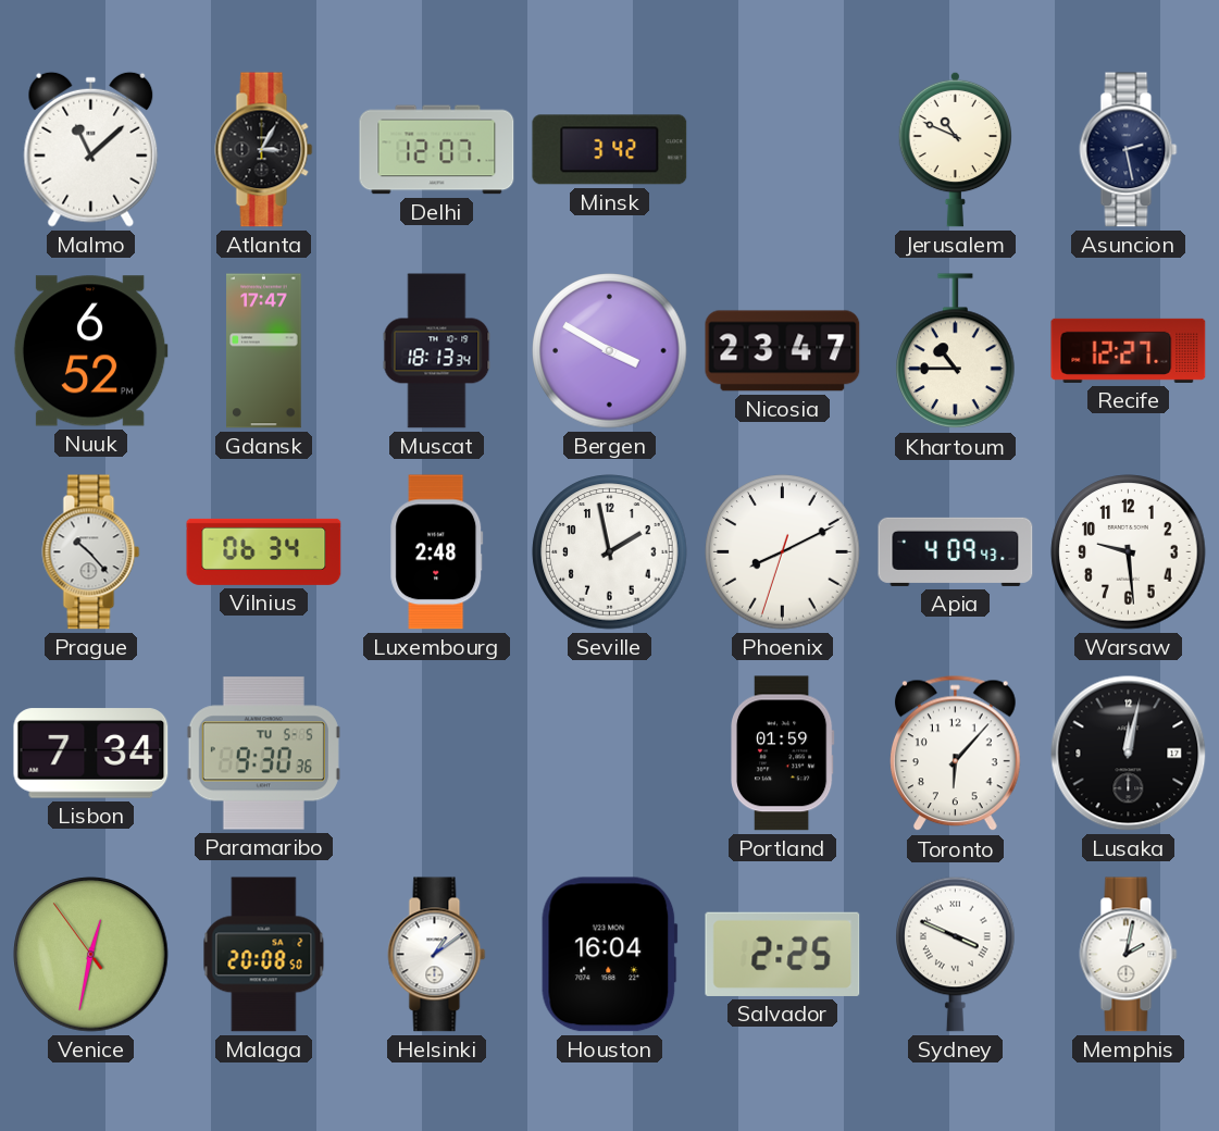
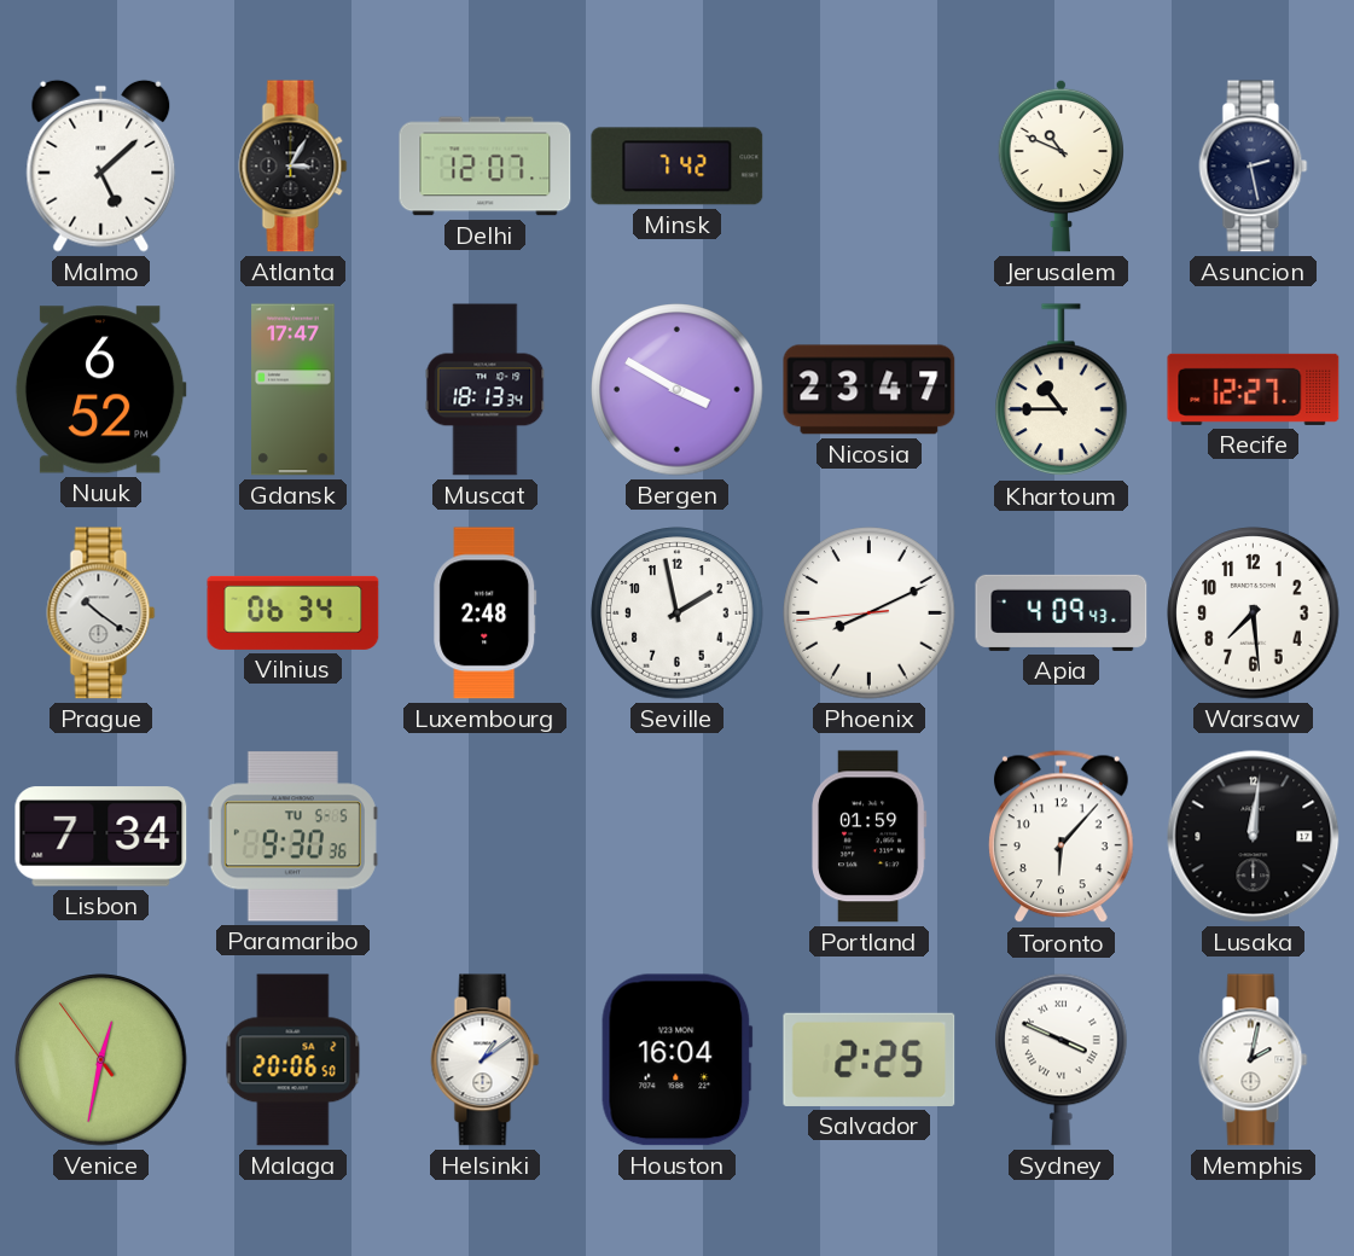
Malmo: 11:08 -> 5:08 (101, 165)
Minsk: 3:42 -> 7:42 (678, 167)
Prague: 10:23 -> 10:21 (101, 614)
Phoenix: 8:10:33 -> 8:10:44 (870, 614)
Warsaw: 9:29 -> 7:29 (1254, 614)
Lusaka: 12:02 -> 12:01 (1254, 837)
Malaga: 20:08 -> 20:06 (294, 1060)
